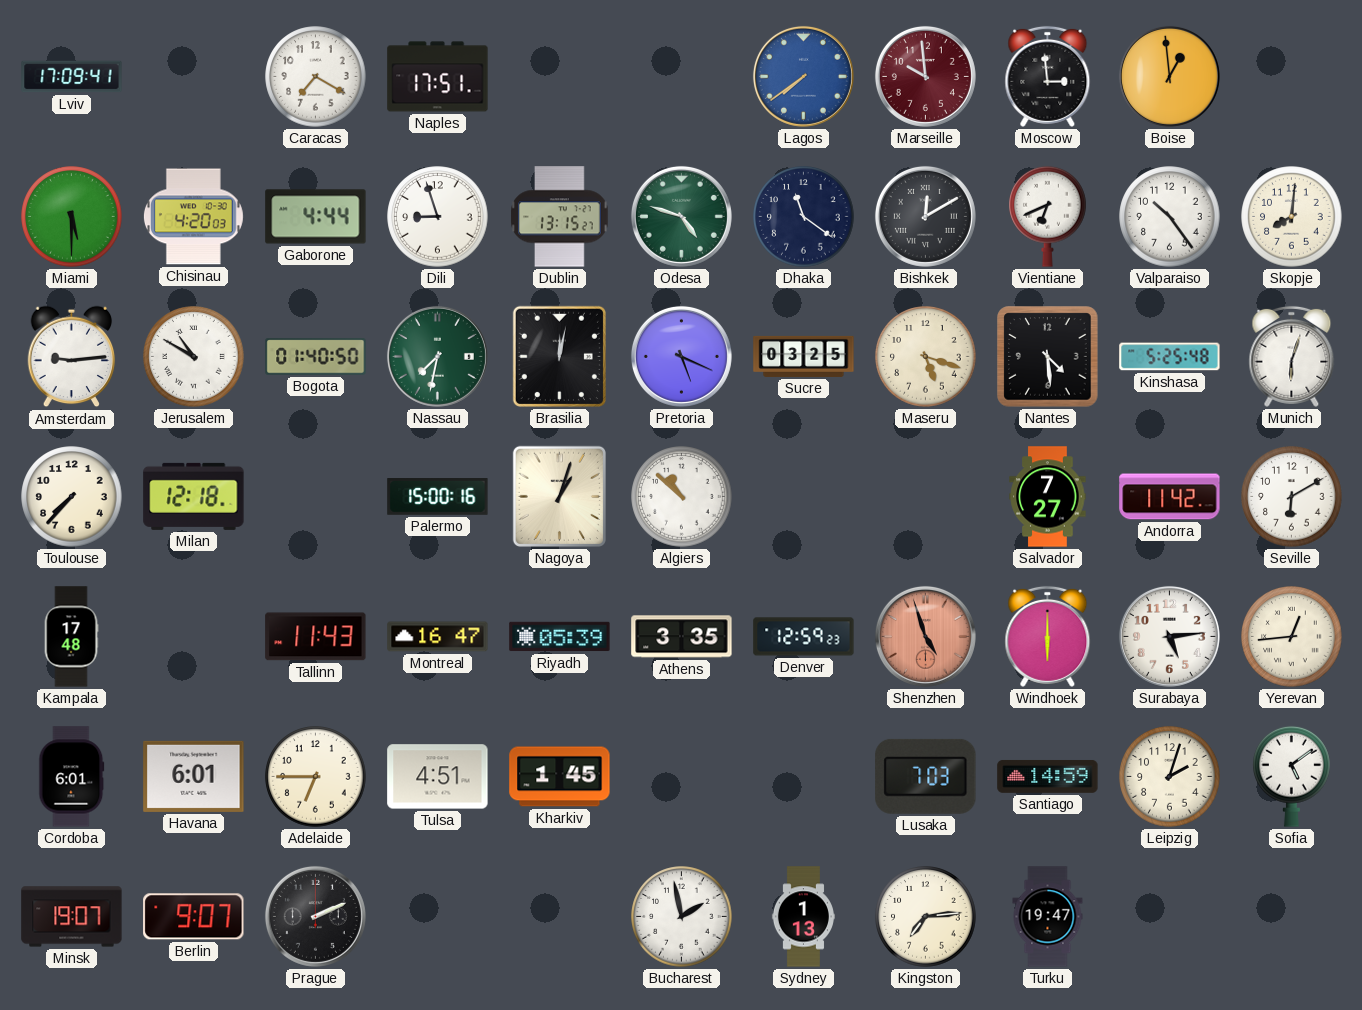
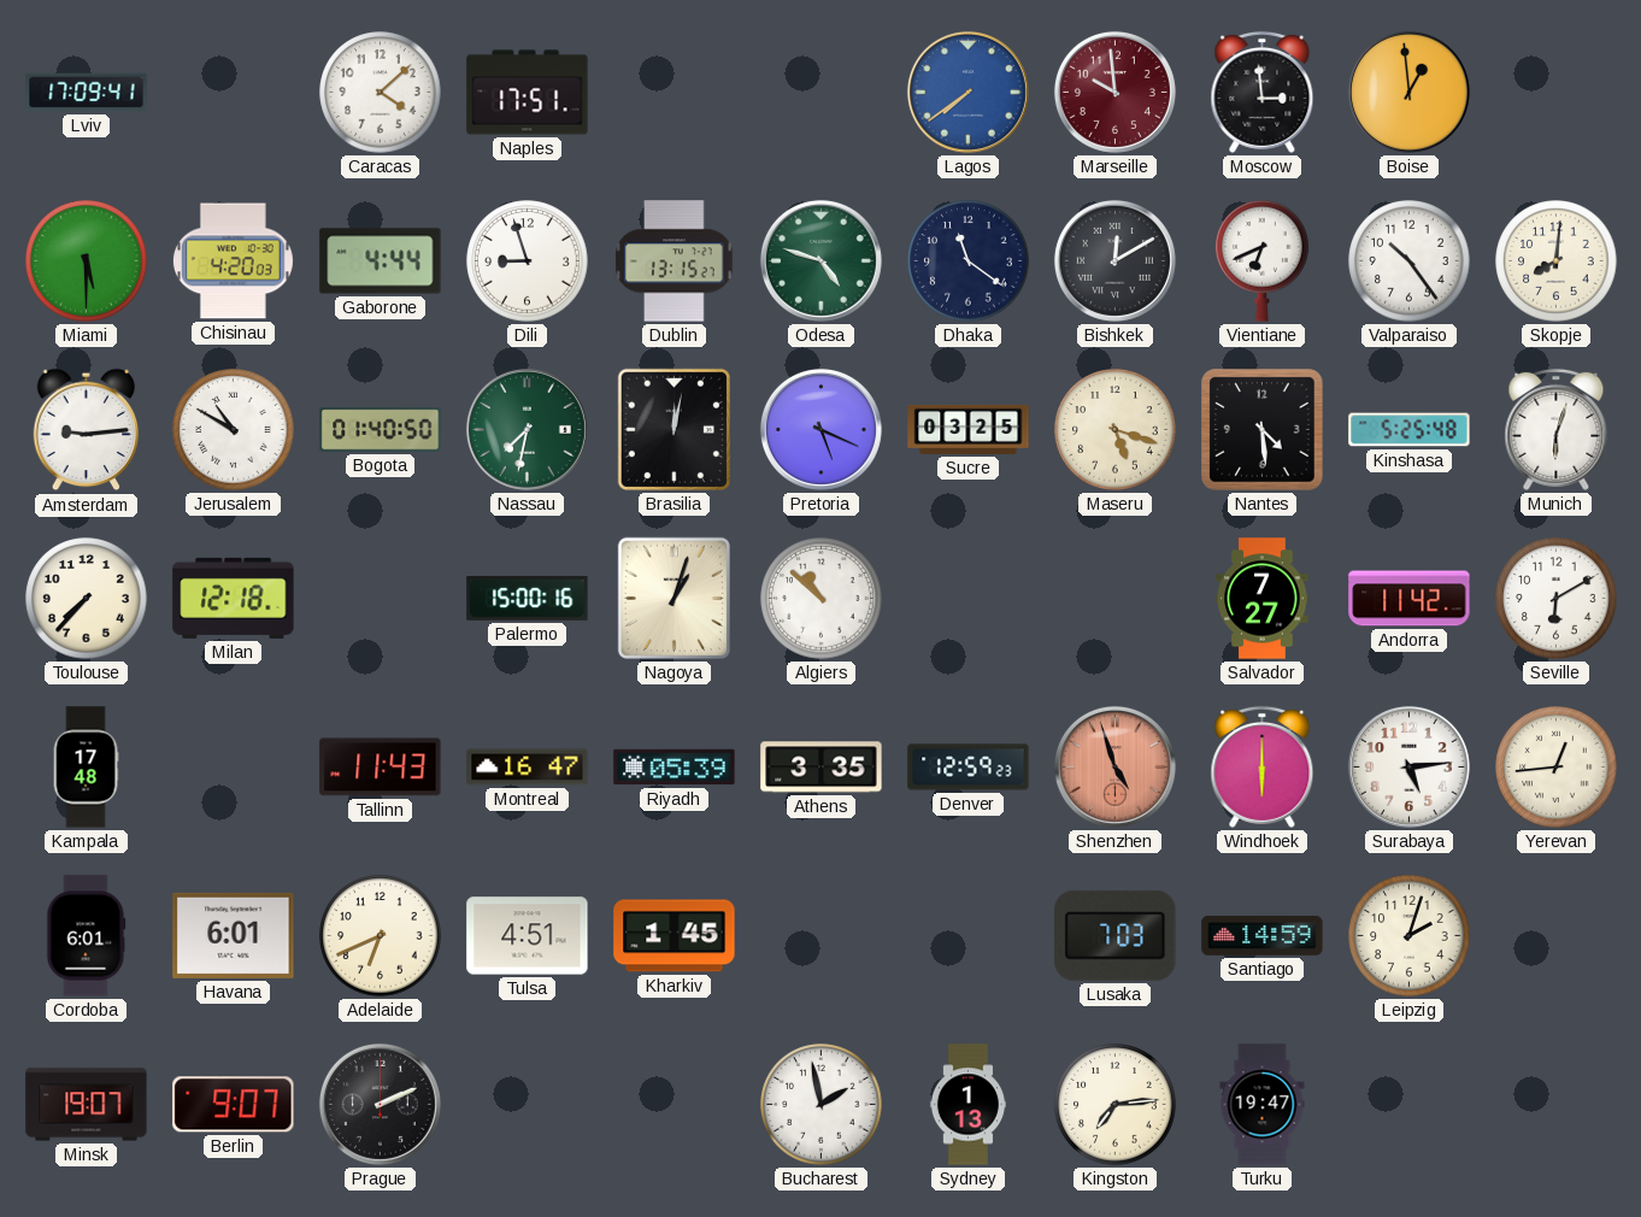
Caracas: 7:20 -> 4:08 (381, 93)
Adelaide: 6:45 -> 6:41 (381, 936)
Sofia: 5:09 -> none (1292, 776)
